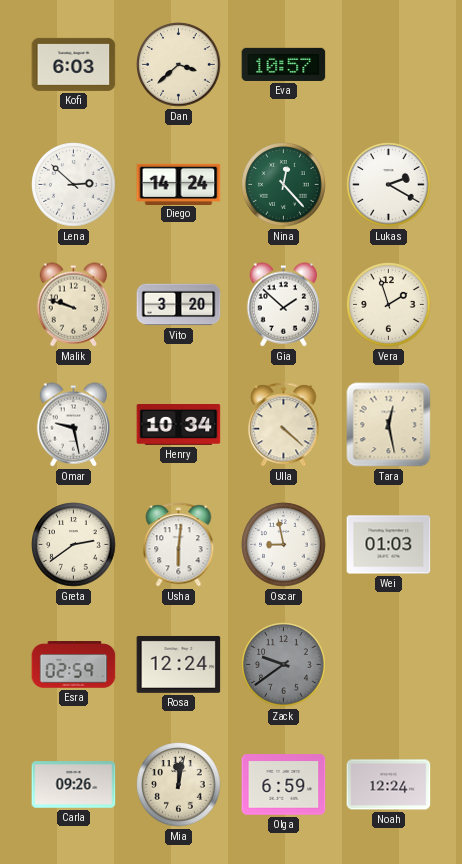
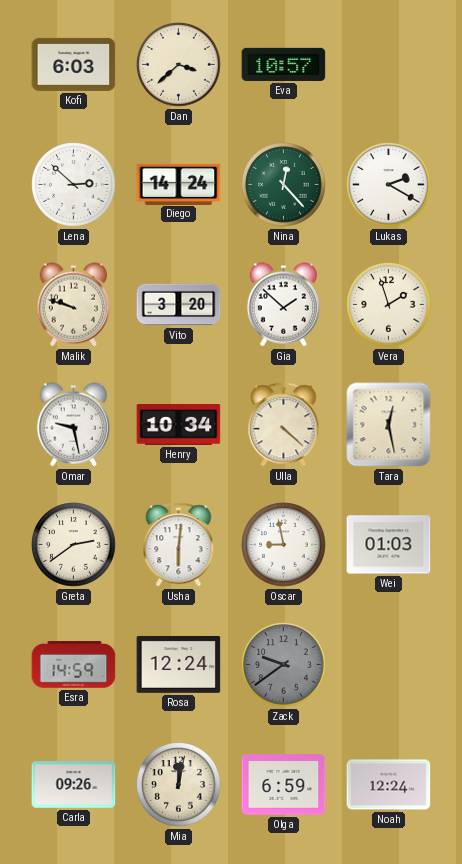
Esra: 02:59 -> 14:59 (74, 665)
